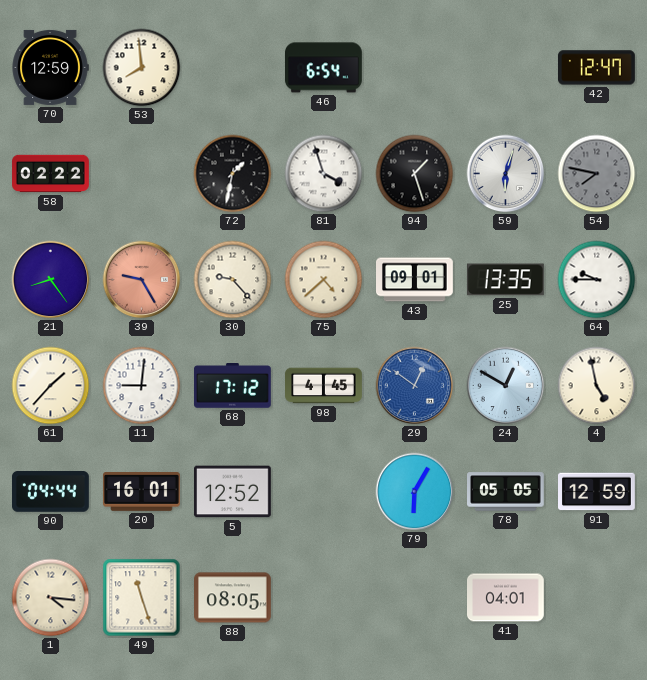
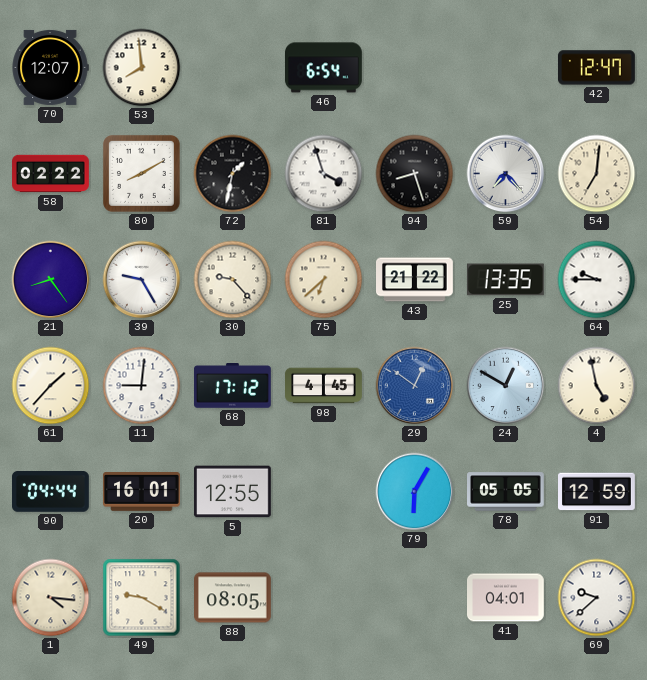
70: 12:59 -> 12:07 (50, 67)
80: none -> 8:10 (141, 173)
94: 1:27 -> 8:27 (415, 174)
59: 6:03 -> 7:23 (506, 174)
54: 7:47 -> 7:01 (597, 174)
54 dial: grey -> cream (597, 174)
39 dial: salmon -> white (142, 280)
75: 4:38 -> 6:38 (324, 280)
43: 09:01 -> 21:22 (415, 280)
5: 12:52 -> 12:55 (233, 492)
49: 11:27 -> 9:20 (142, 598)
69: none -> 9:38 (597, 598)
